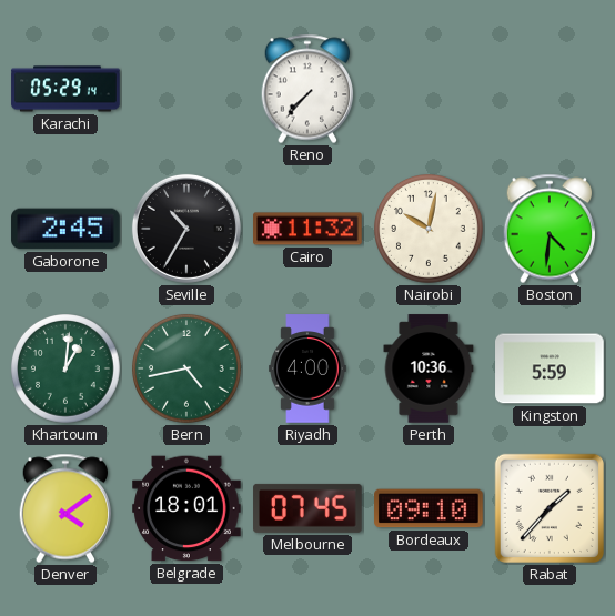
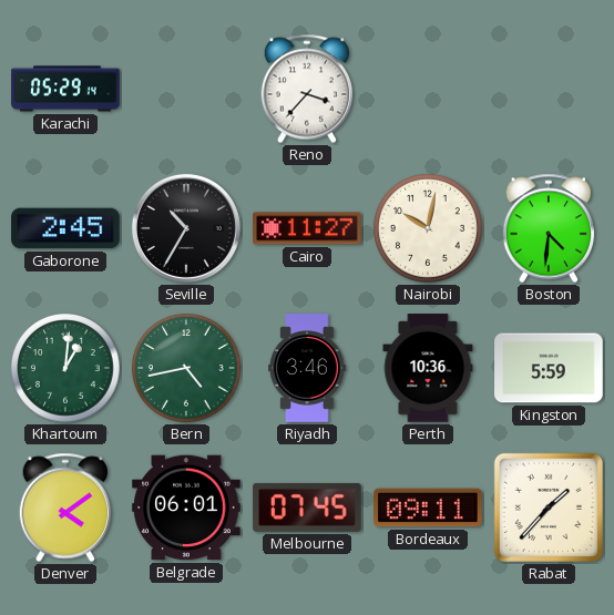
Reno: 7:37 -> 3:37 (307, 89)
Cairo: 11:32 -> 11:27 (307, 228)
Riyadh: 4:00 -> 3:46 (307, 368)
Belgrade: 18:01 -> 06:01 (186, 508)
Bordeaux: 09:10 -> 09:11 (428, 508)
